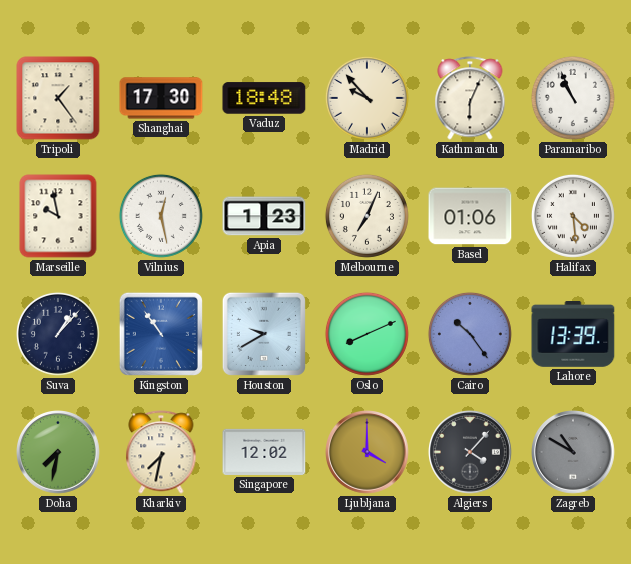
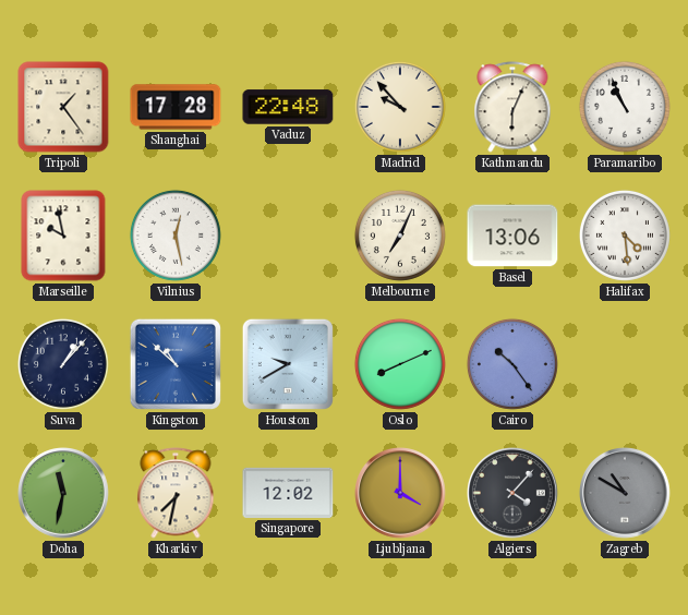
Shanghai: 17:30 -> 17:28 (176, 107)
Vaduz: 18:48 -> 22:48 (288, 107)
Apia: 1:23 -> none (264, 216)
Basel: 01:06 -> 13:06 (512, 236)
Kingston: 10:54 -> 10:52 (176, 364)
Lahore: 13:39 -> none (573, 335)
Doha: 7:32 -> 11:32 (64, 494)
